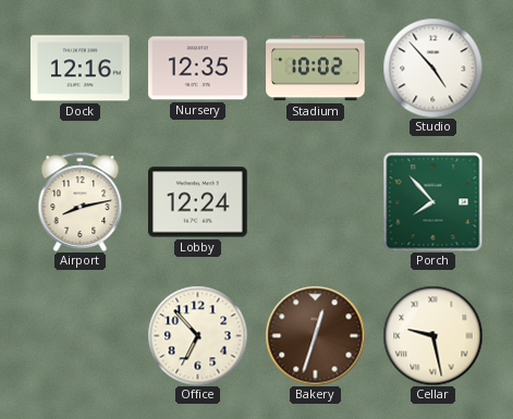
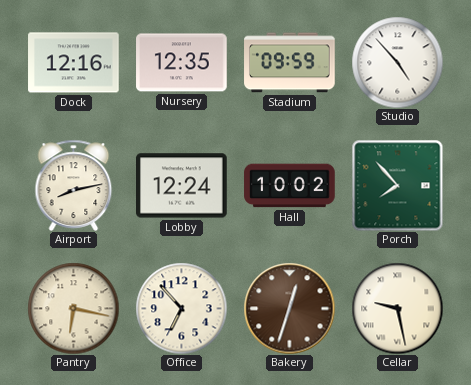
Stadium: 10:02 -> 09:59 (290, 63)
Hall: none -> 10:02 (290, 186)
Pantry: none -> 6:17 (73, 308)
